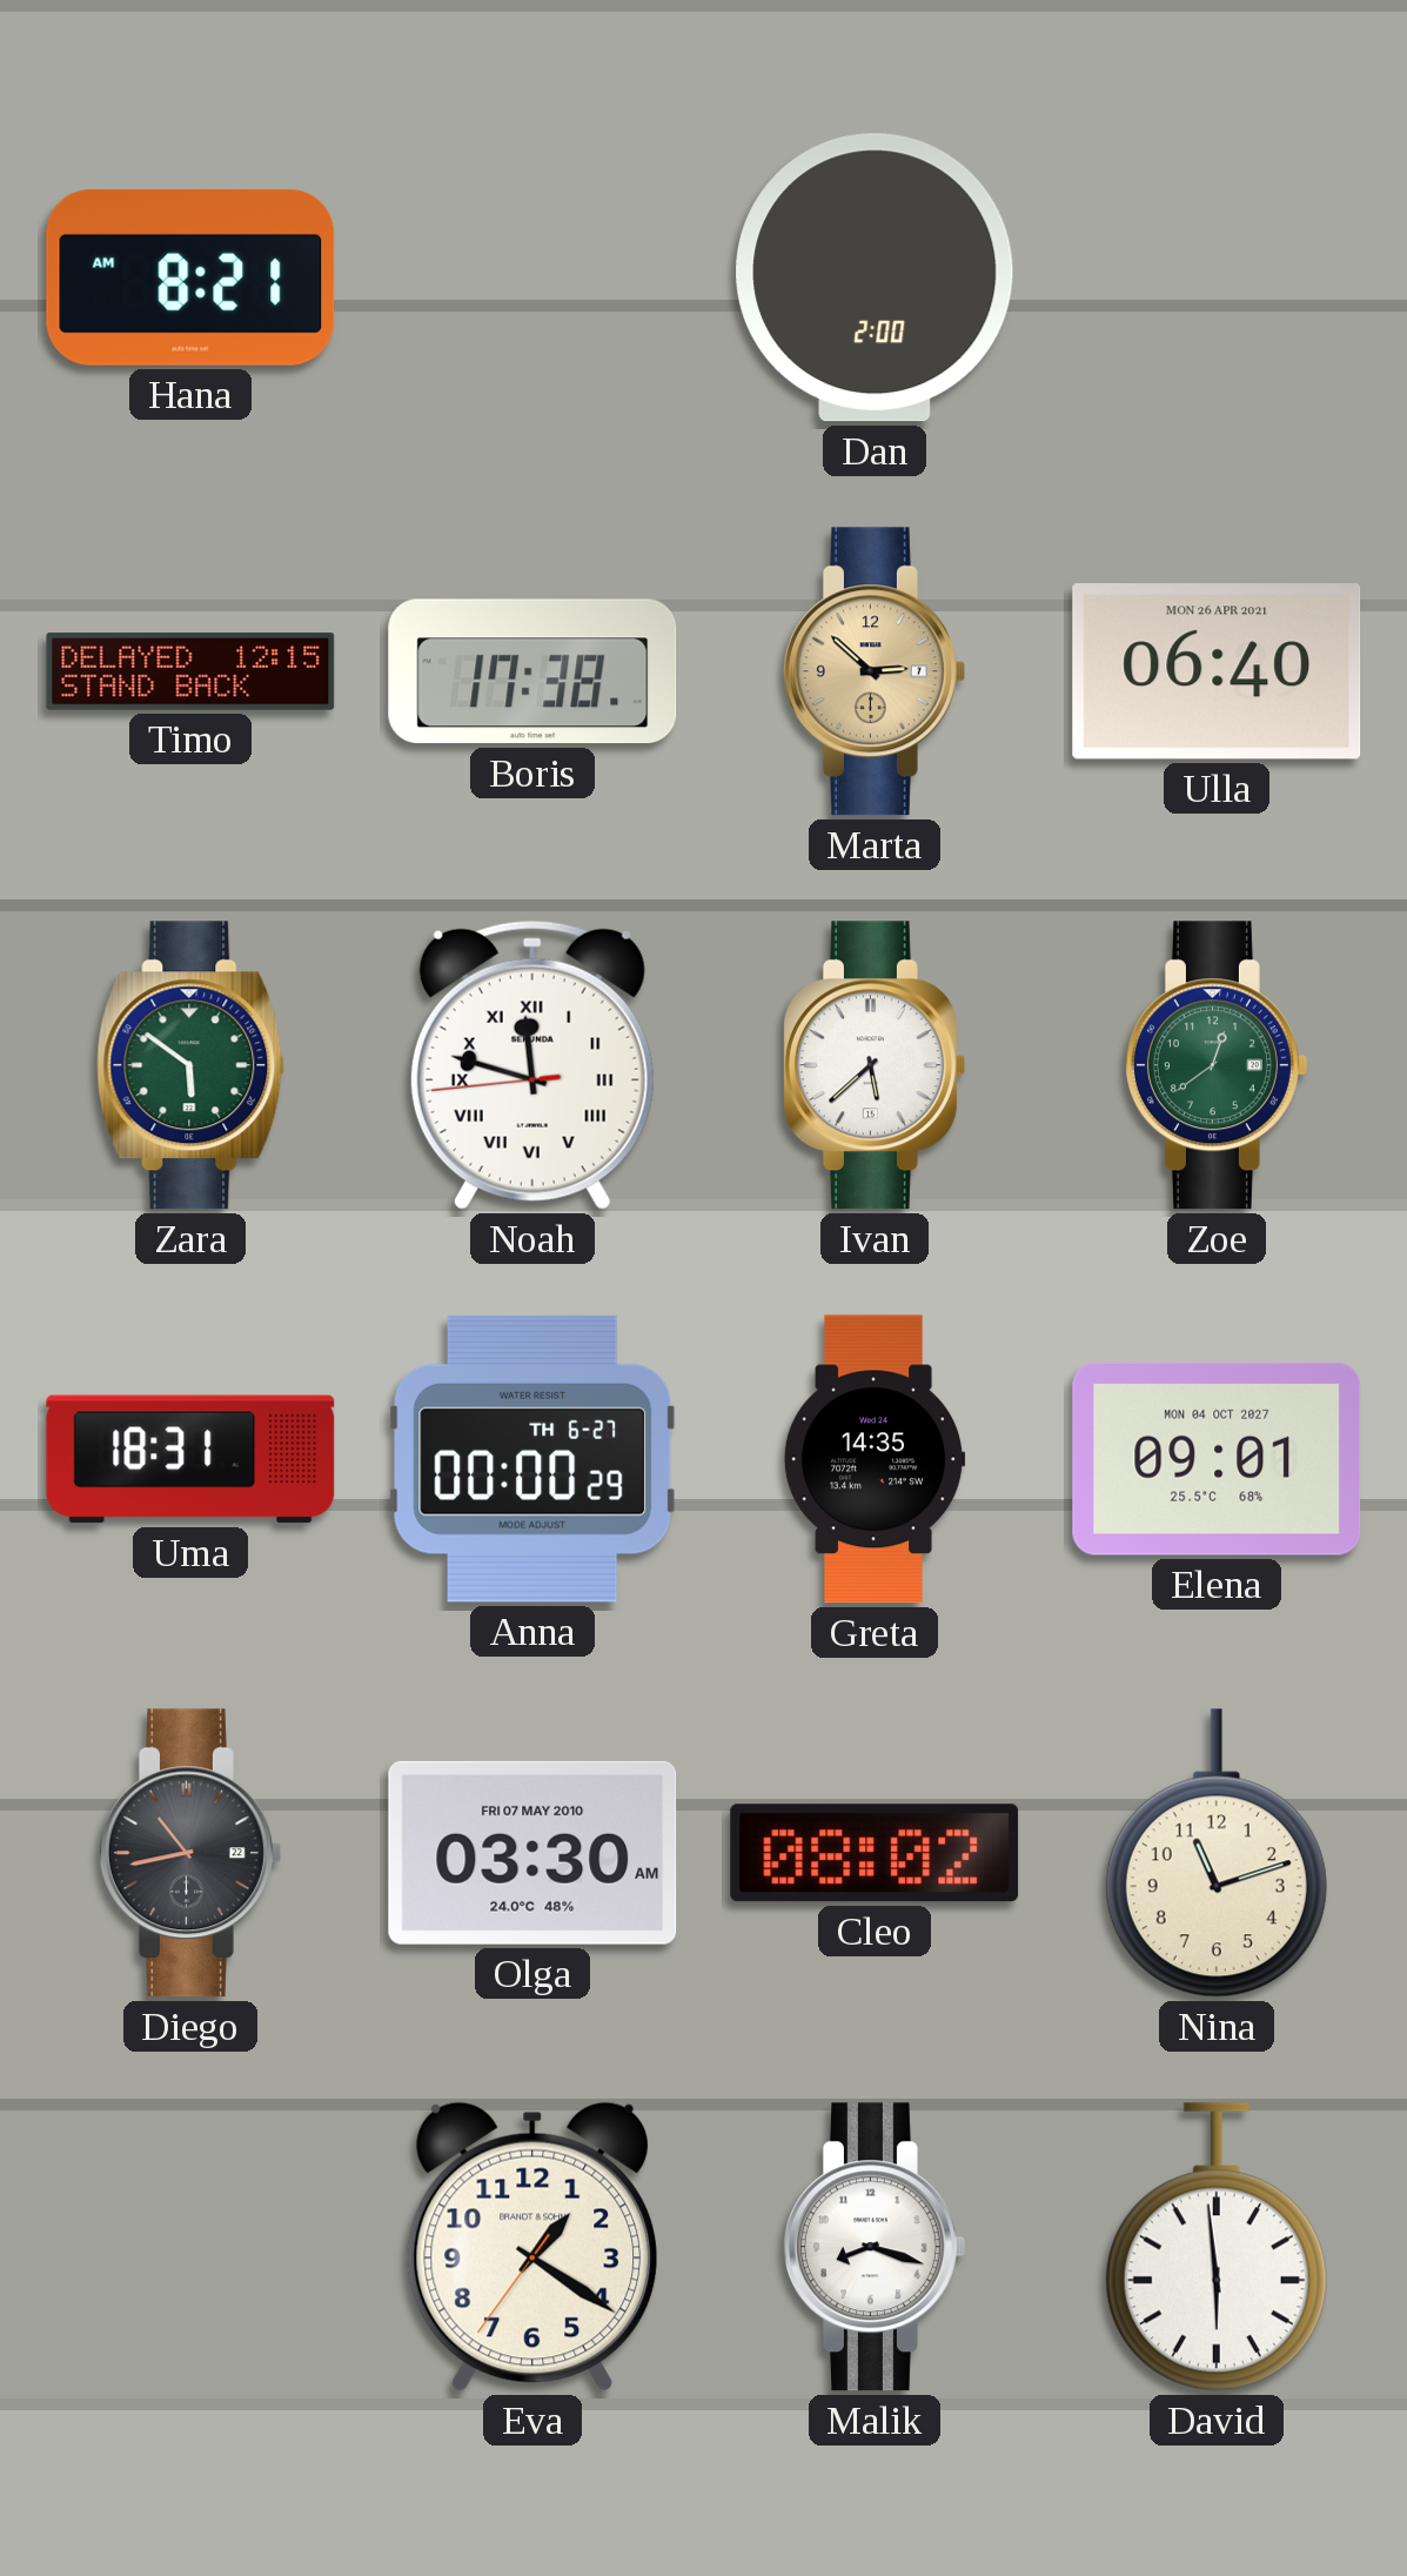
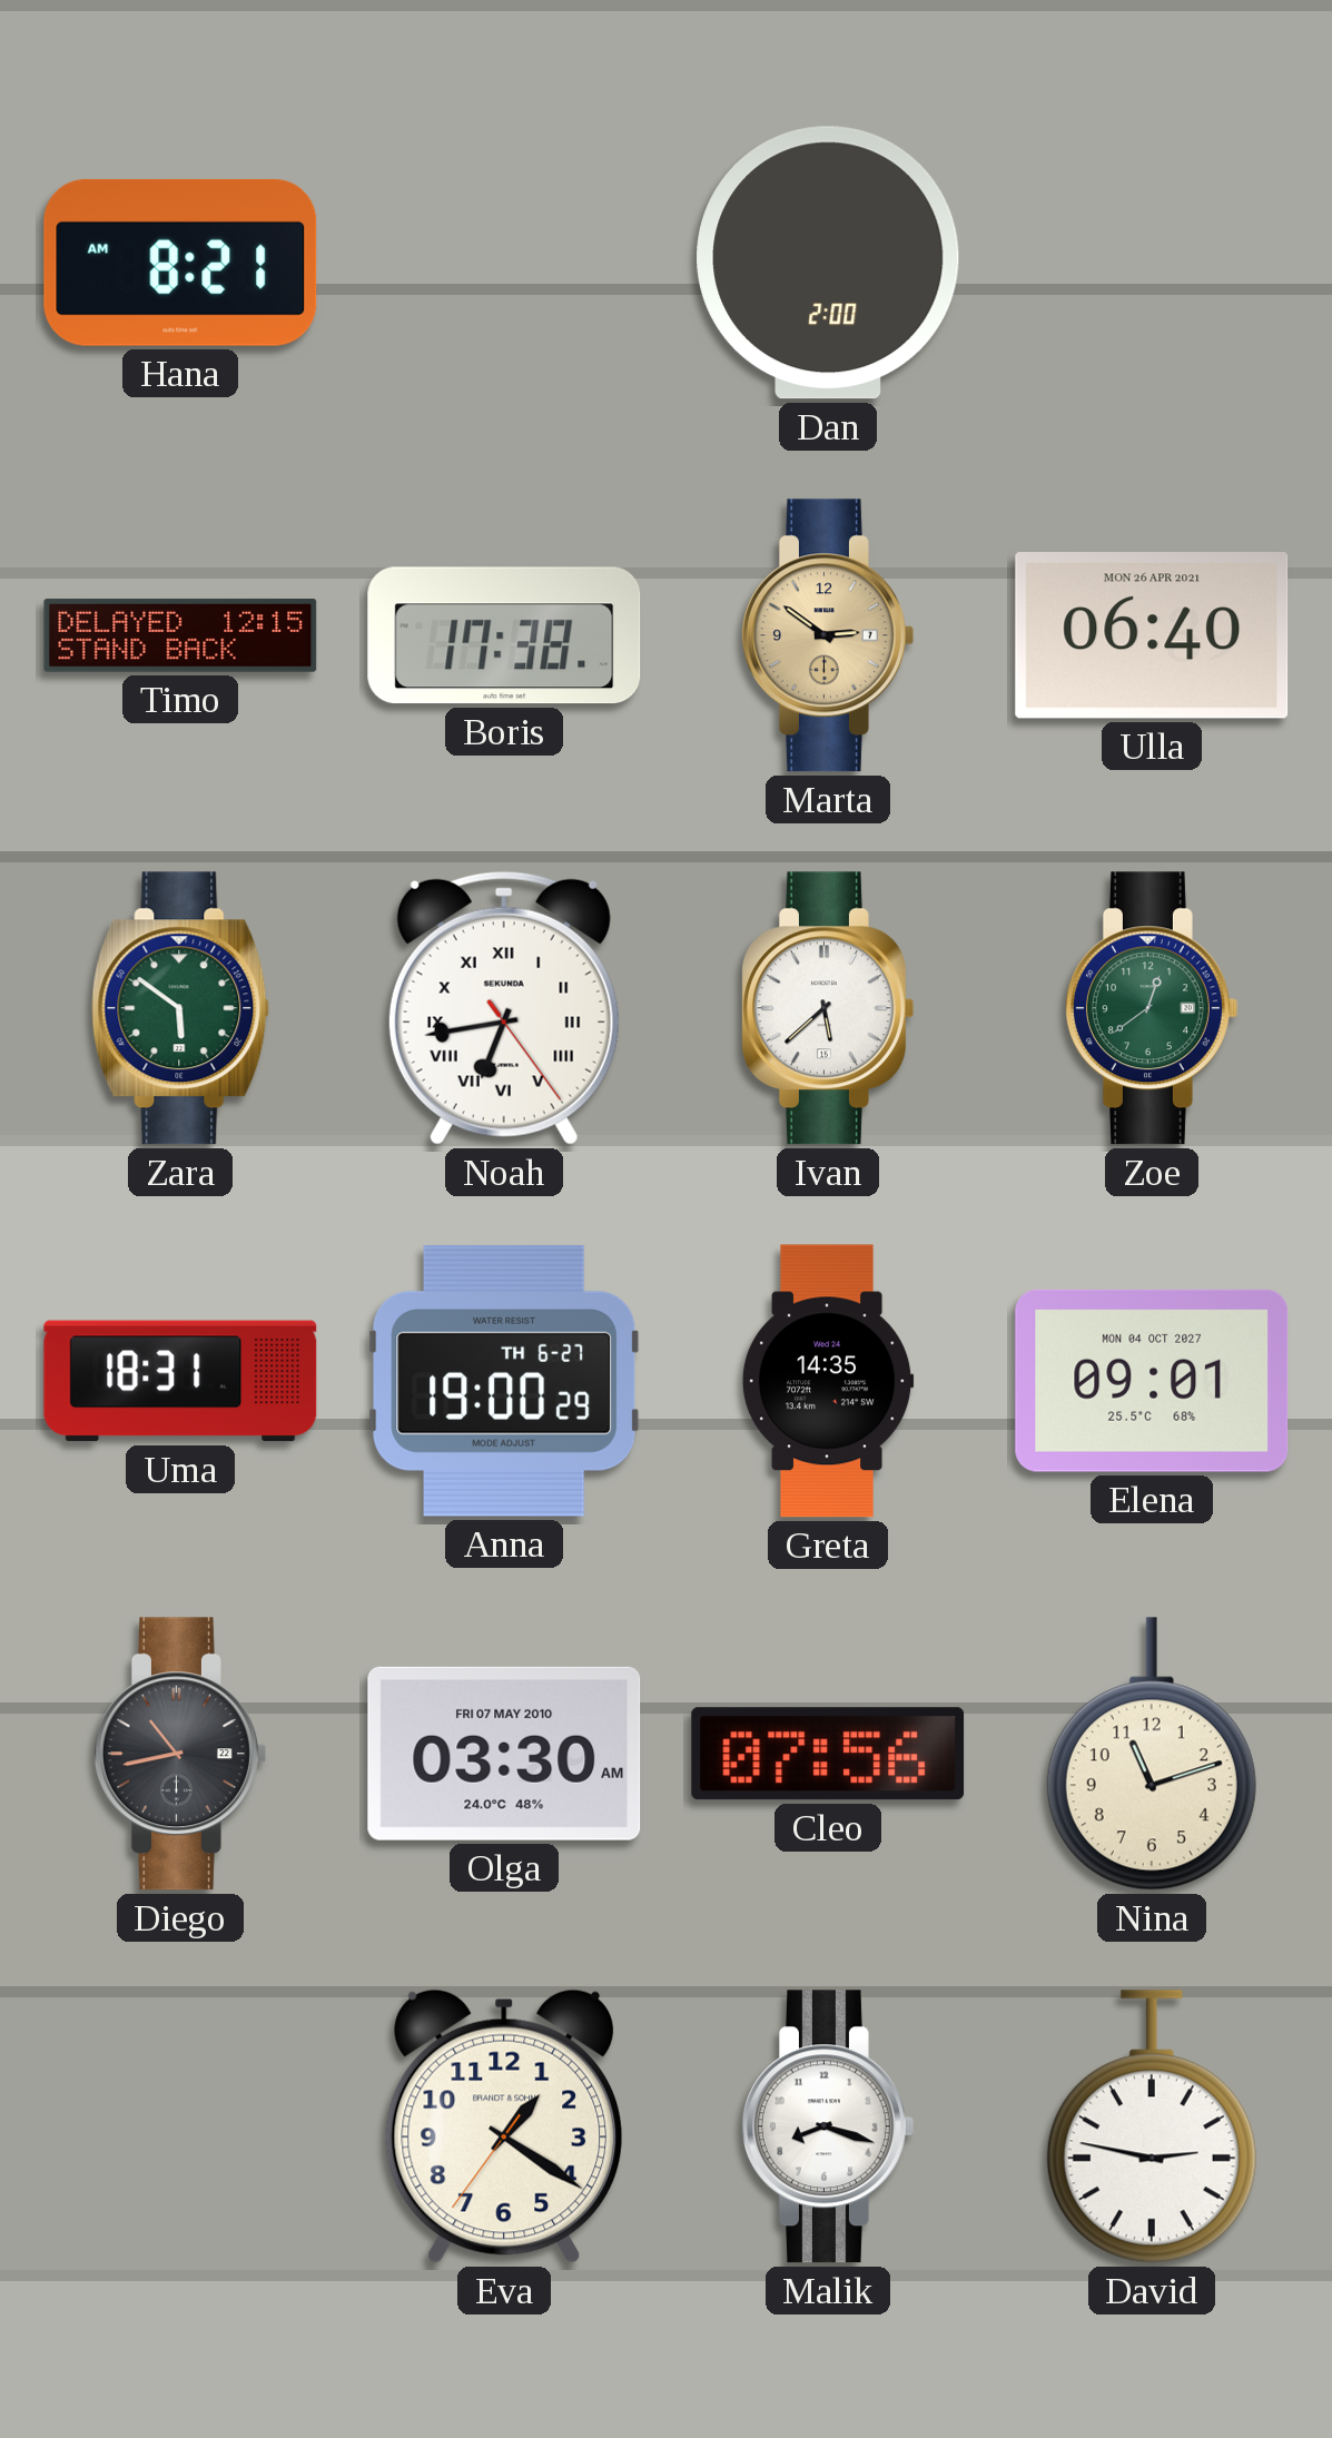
Marta: 2:52 -> 2:51 (827, 635)
Noah: 11:47 -> 6:43 (504, 1008)
Anna: 00:00 -> 19:00 (504, 1381)
Cleo: 08:02 -> 07:56 (828, 1754)
David: 5:59 -> 2:47 (1152, 2126)
